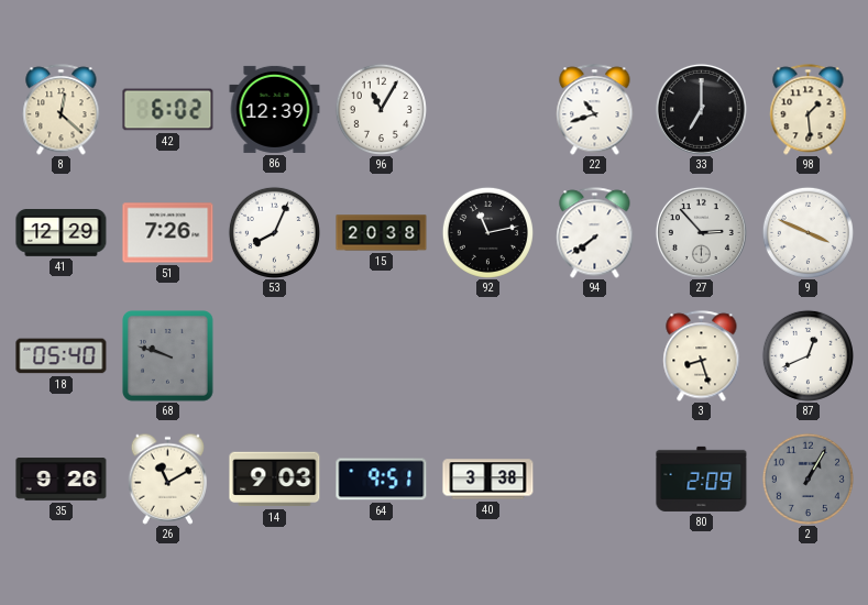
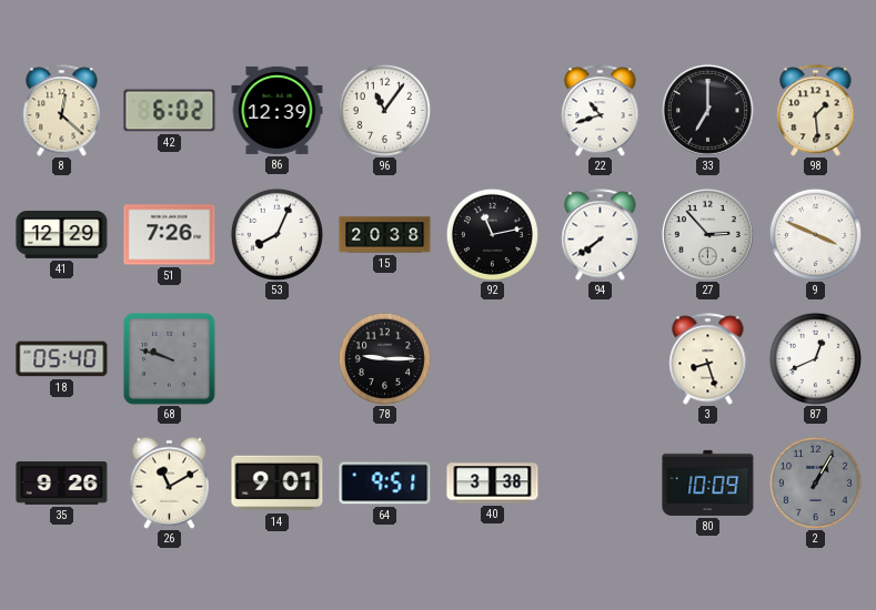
96: 11:05 -> 11:06 (384, 110)
78: none -> 9:15 (384, 358)
14: 9:03 -> 9:01 (278, 484)
80: 2:09 -> 10:09 (708, 482)
